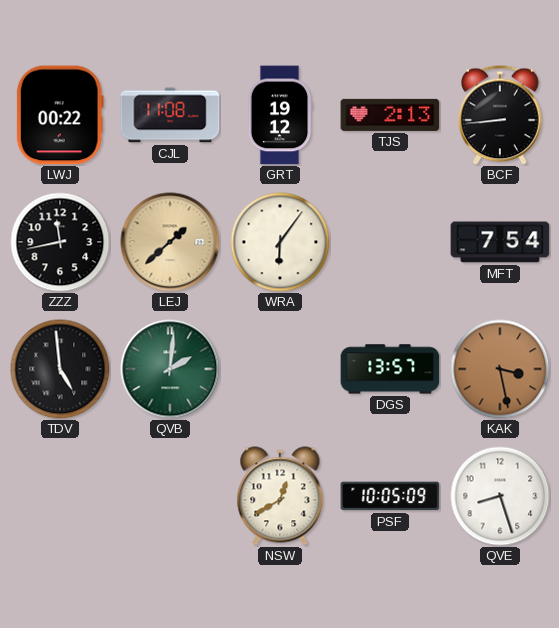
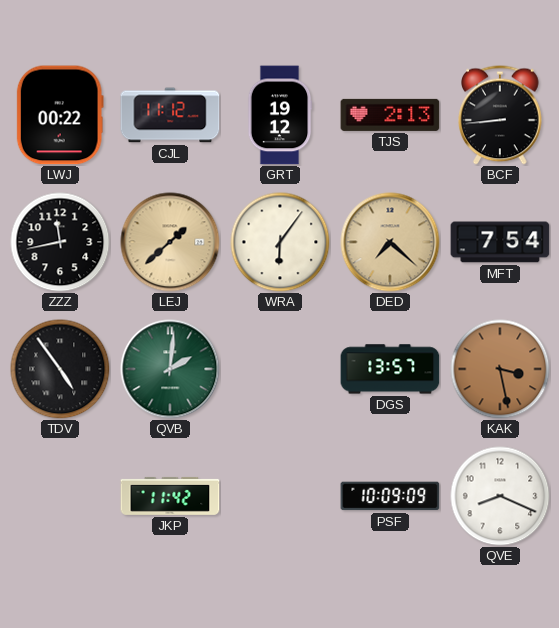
CJL: 11:08 -> 11:12 (170, 115)
DED: none -> 7:22 (390, 242)
TDV: 4:59 -> 4:54 (60, 369)
JKP: none -> 11:42 (170, 496)
NSW: 12:40 -> none (280, 496)
PSF: 10:05 -> 10:09 (390, 496)
QVE: 8:27 -> 8:19 (500, 496)
